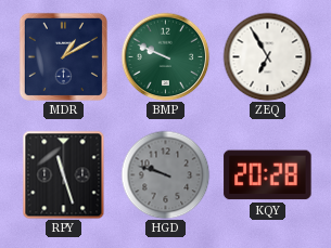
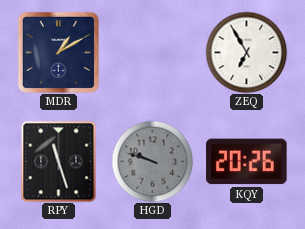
BMP: 9:49 -> none (165, 56)
KQY: 20:28 -> 20:26 (247, 162)
